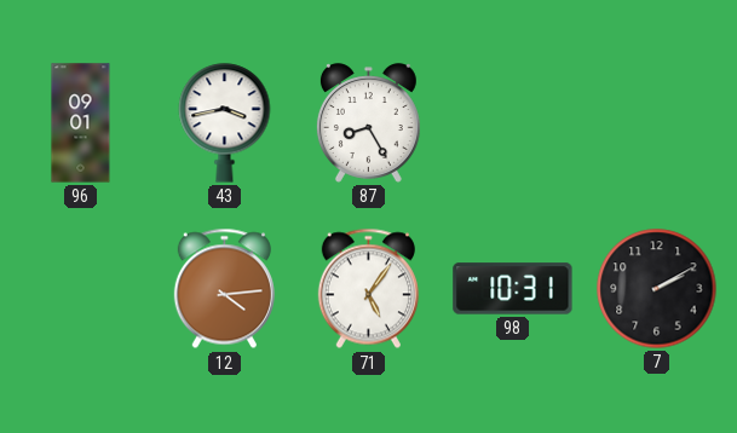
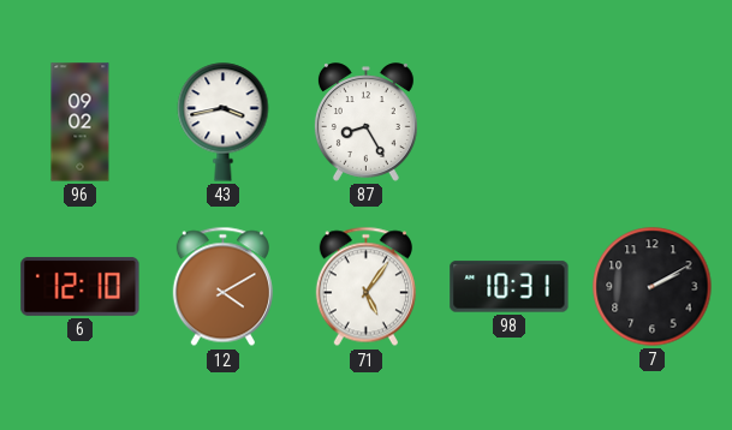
96: 09:01 -> 09:02 (81, 123)
6: none -> 12:10 (81, 286)
12: 4:14 -> 4:10 (222, 287)
